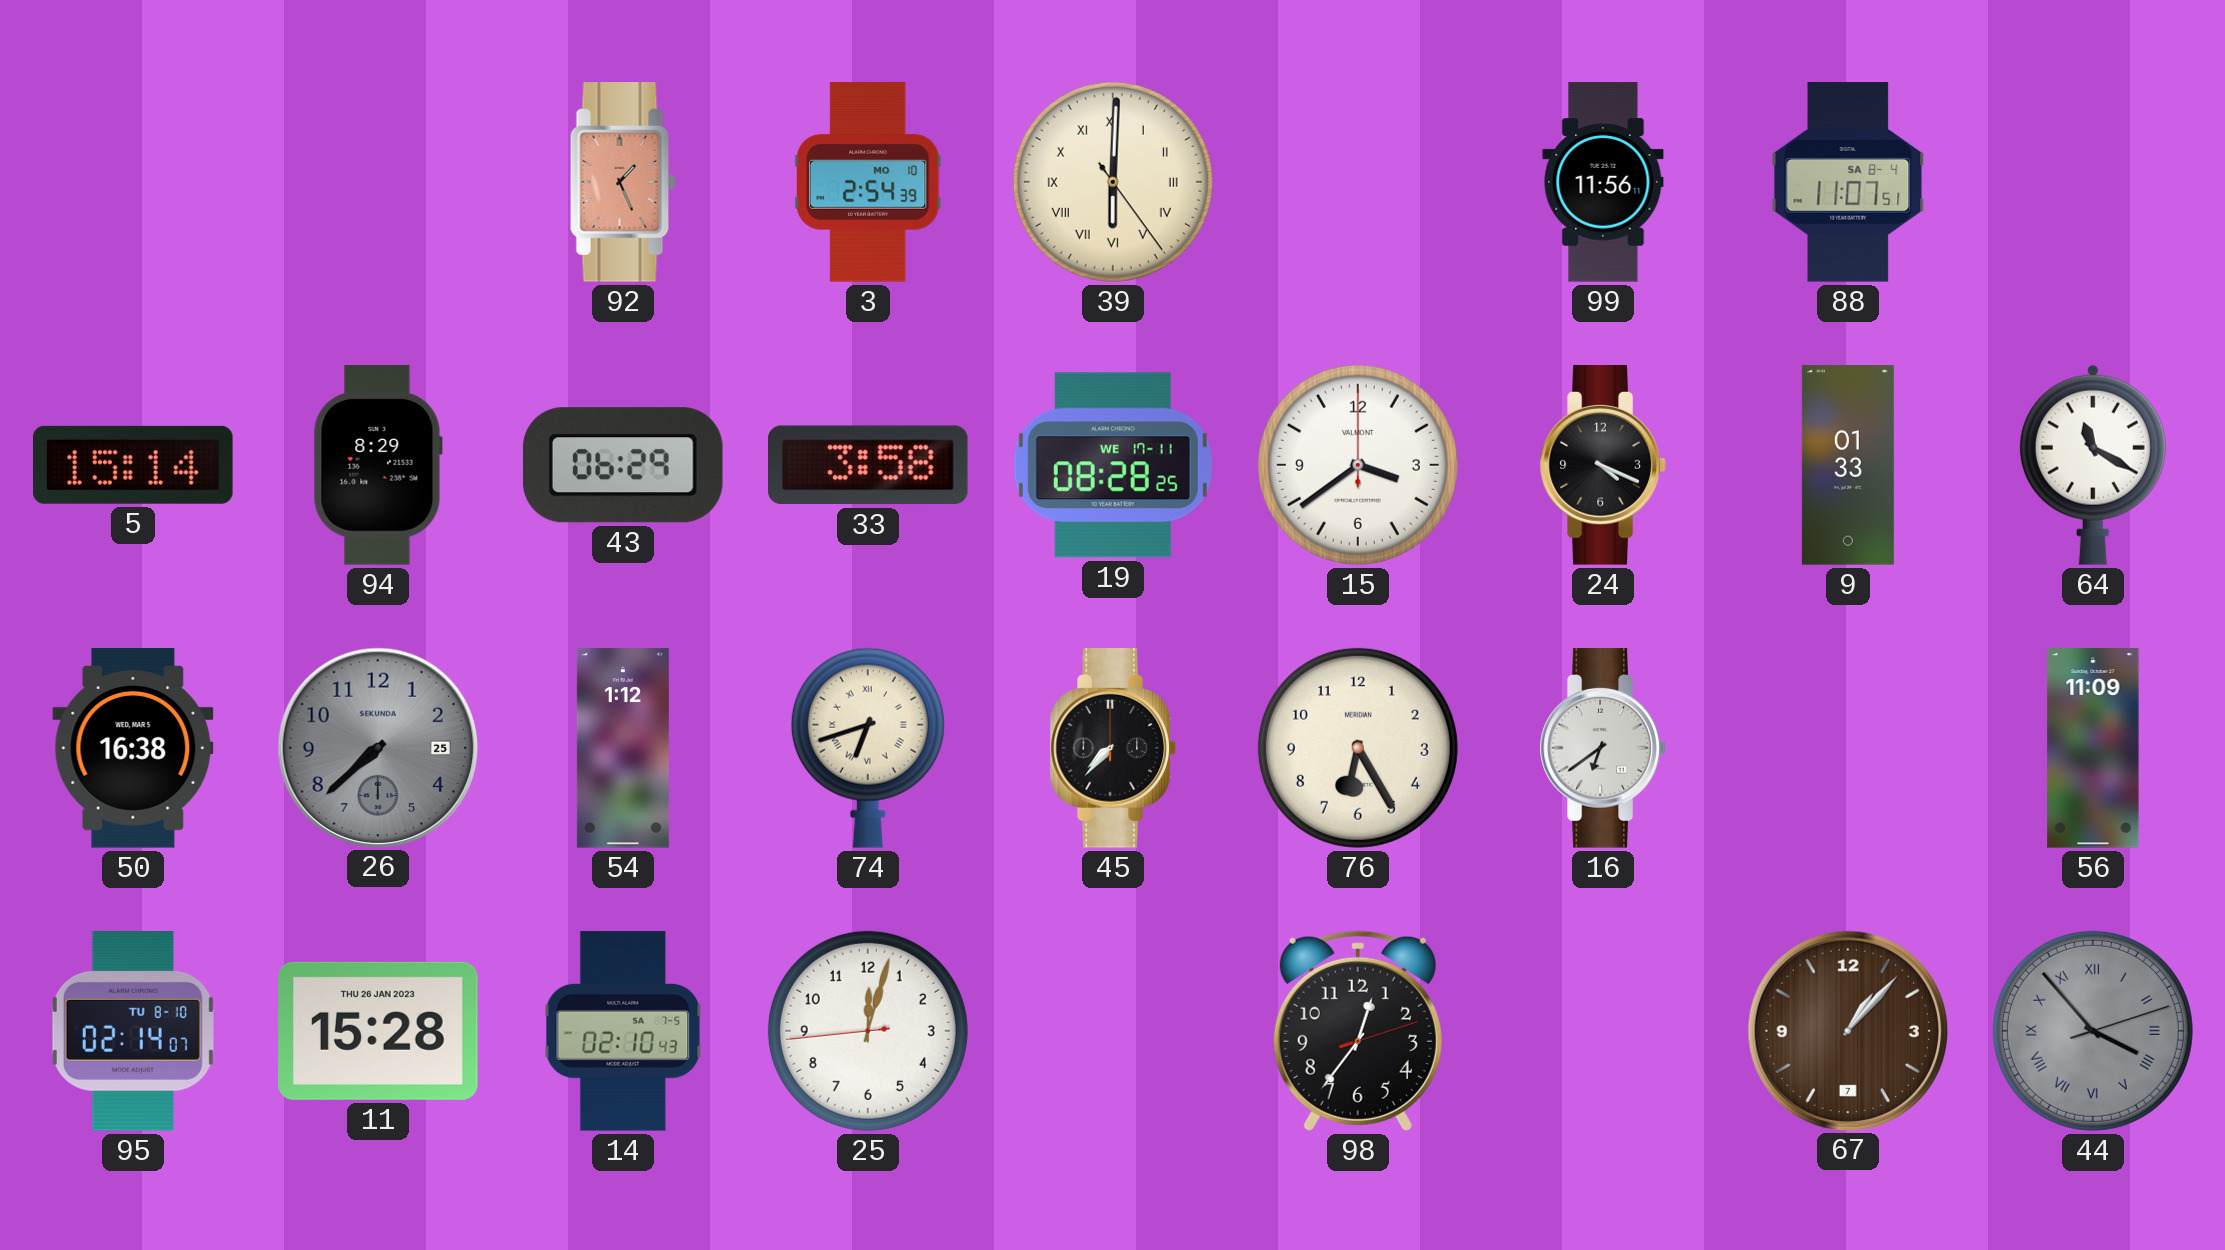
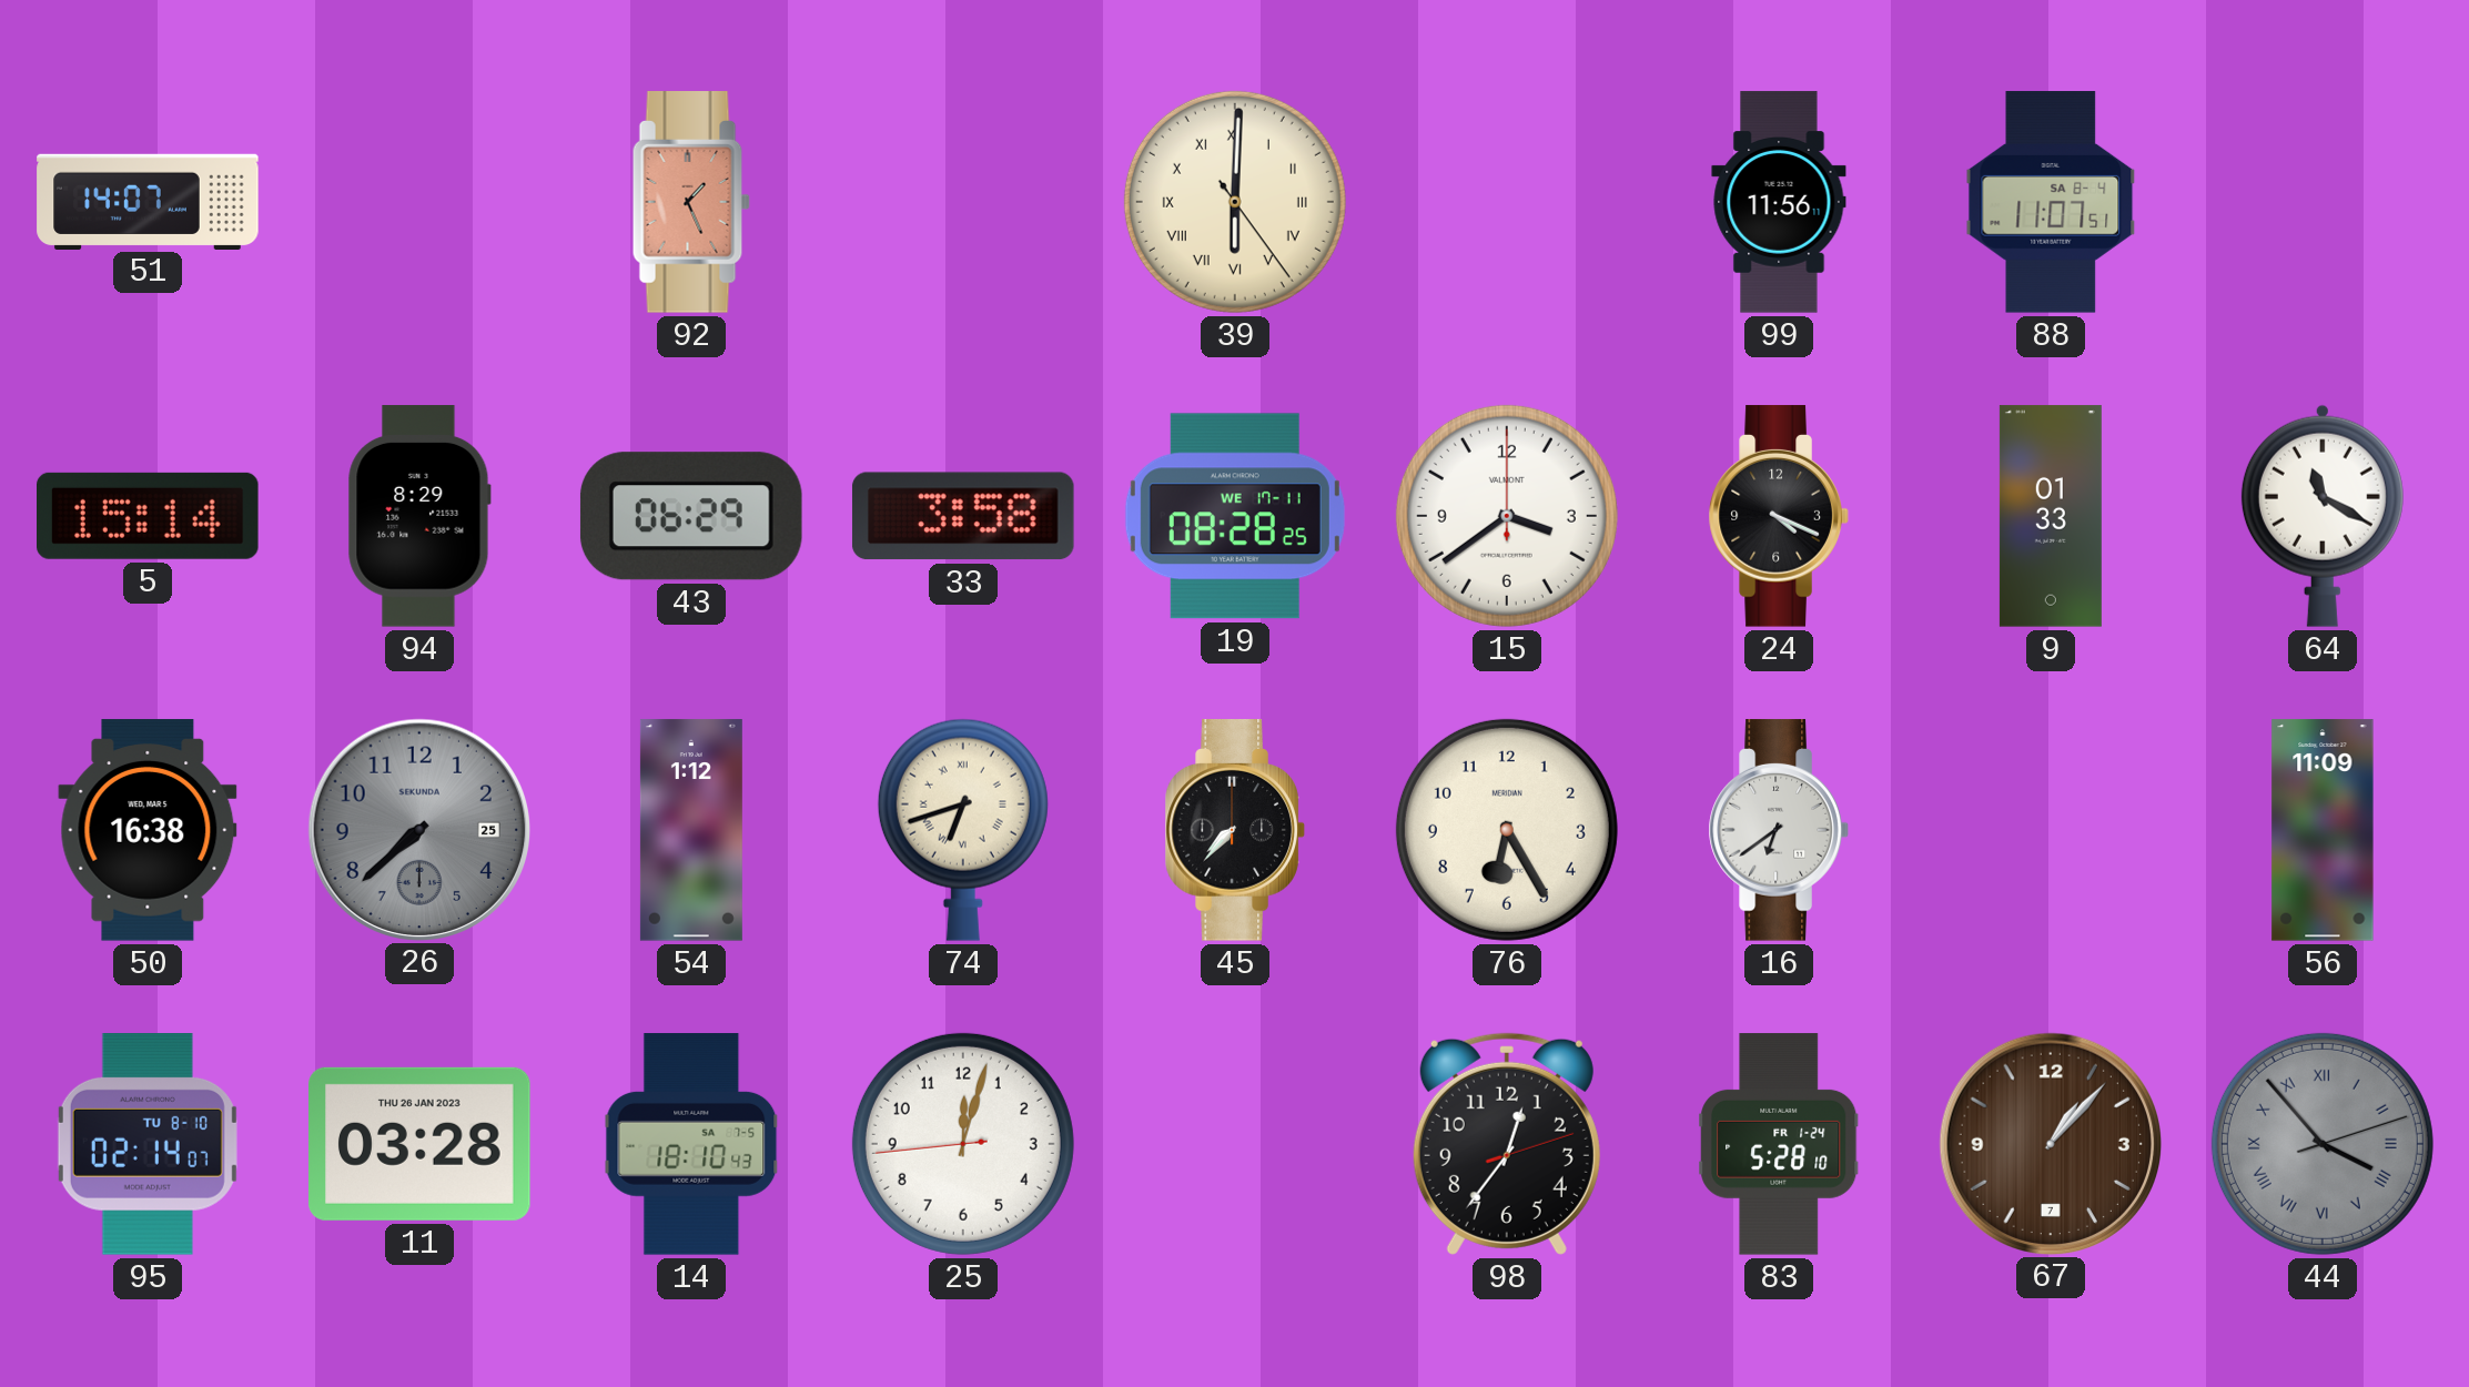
51: none -> 14:07 (148, 201)
3: 2:54 -> none (868, 182)
11: 15:28 -> 03:28 (421, 1144)
14: 02:10 -> 18:10 (691, 1144)
83: none -> 5:28 (1780, 1144)
